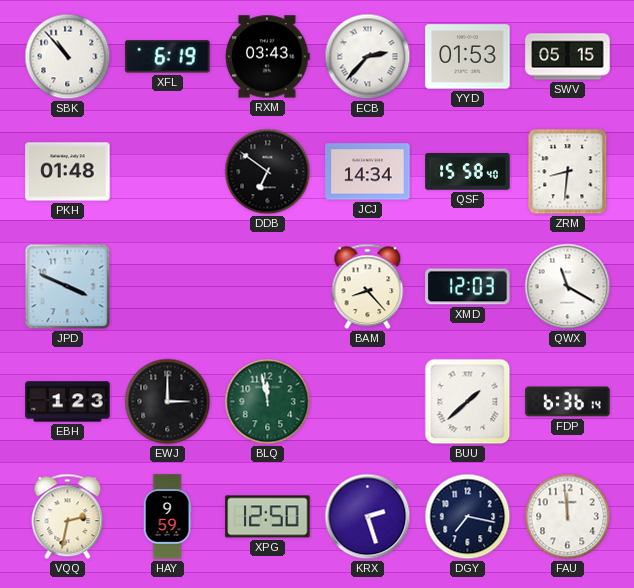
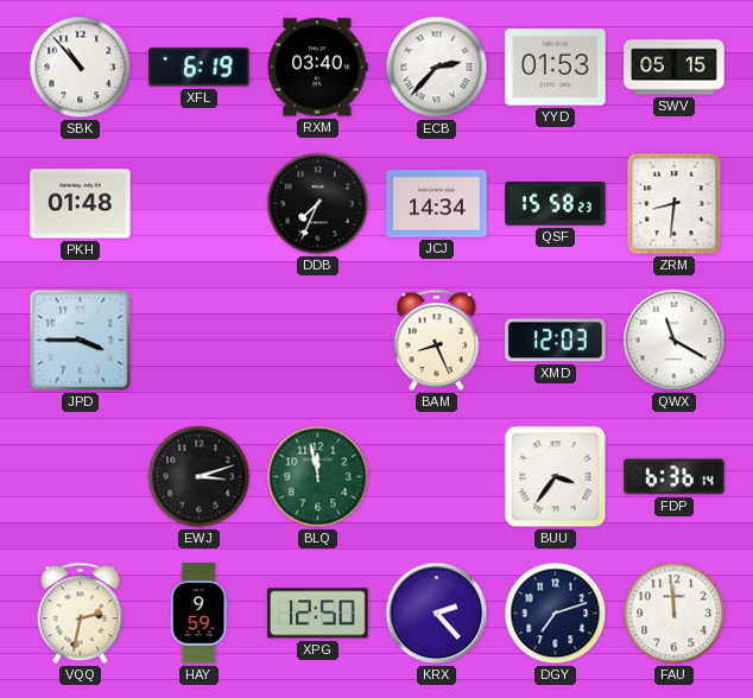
RXM: 03:43 -> 03:40 (318, 68)
DDB: 6:51 -> 7:34 (318, 204)
QSF: 15:58:40 -> 15:58:23 (556, 204)
JPD: 3:49 -> 3:45 (81, 341)
BAM: 8:23 -> 8:26 (437, 341)
EBH: 1:23 -> none (68, 402)
EWJ: 3:00 -> 3:12 (200, 477)
BUU: 1:38 -> 3:36 (556, 477)
KRX: 2:27 -> 2:23 (437, 614)
DGY: 7:17 -> 7:12 (556, 614)
